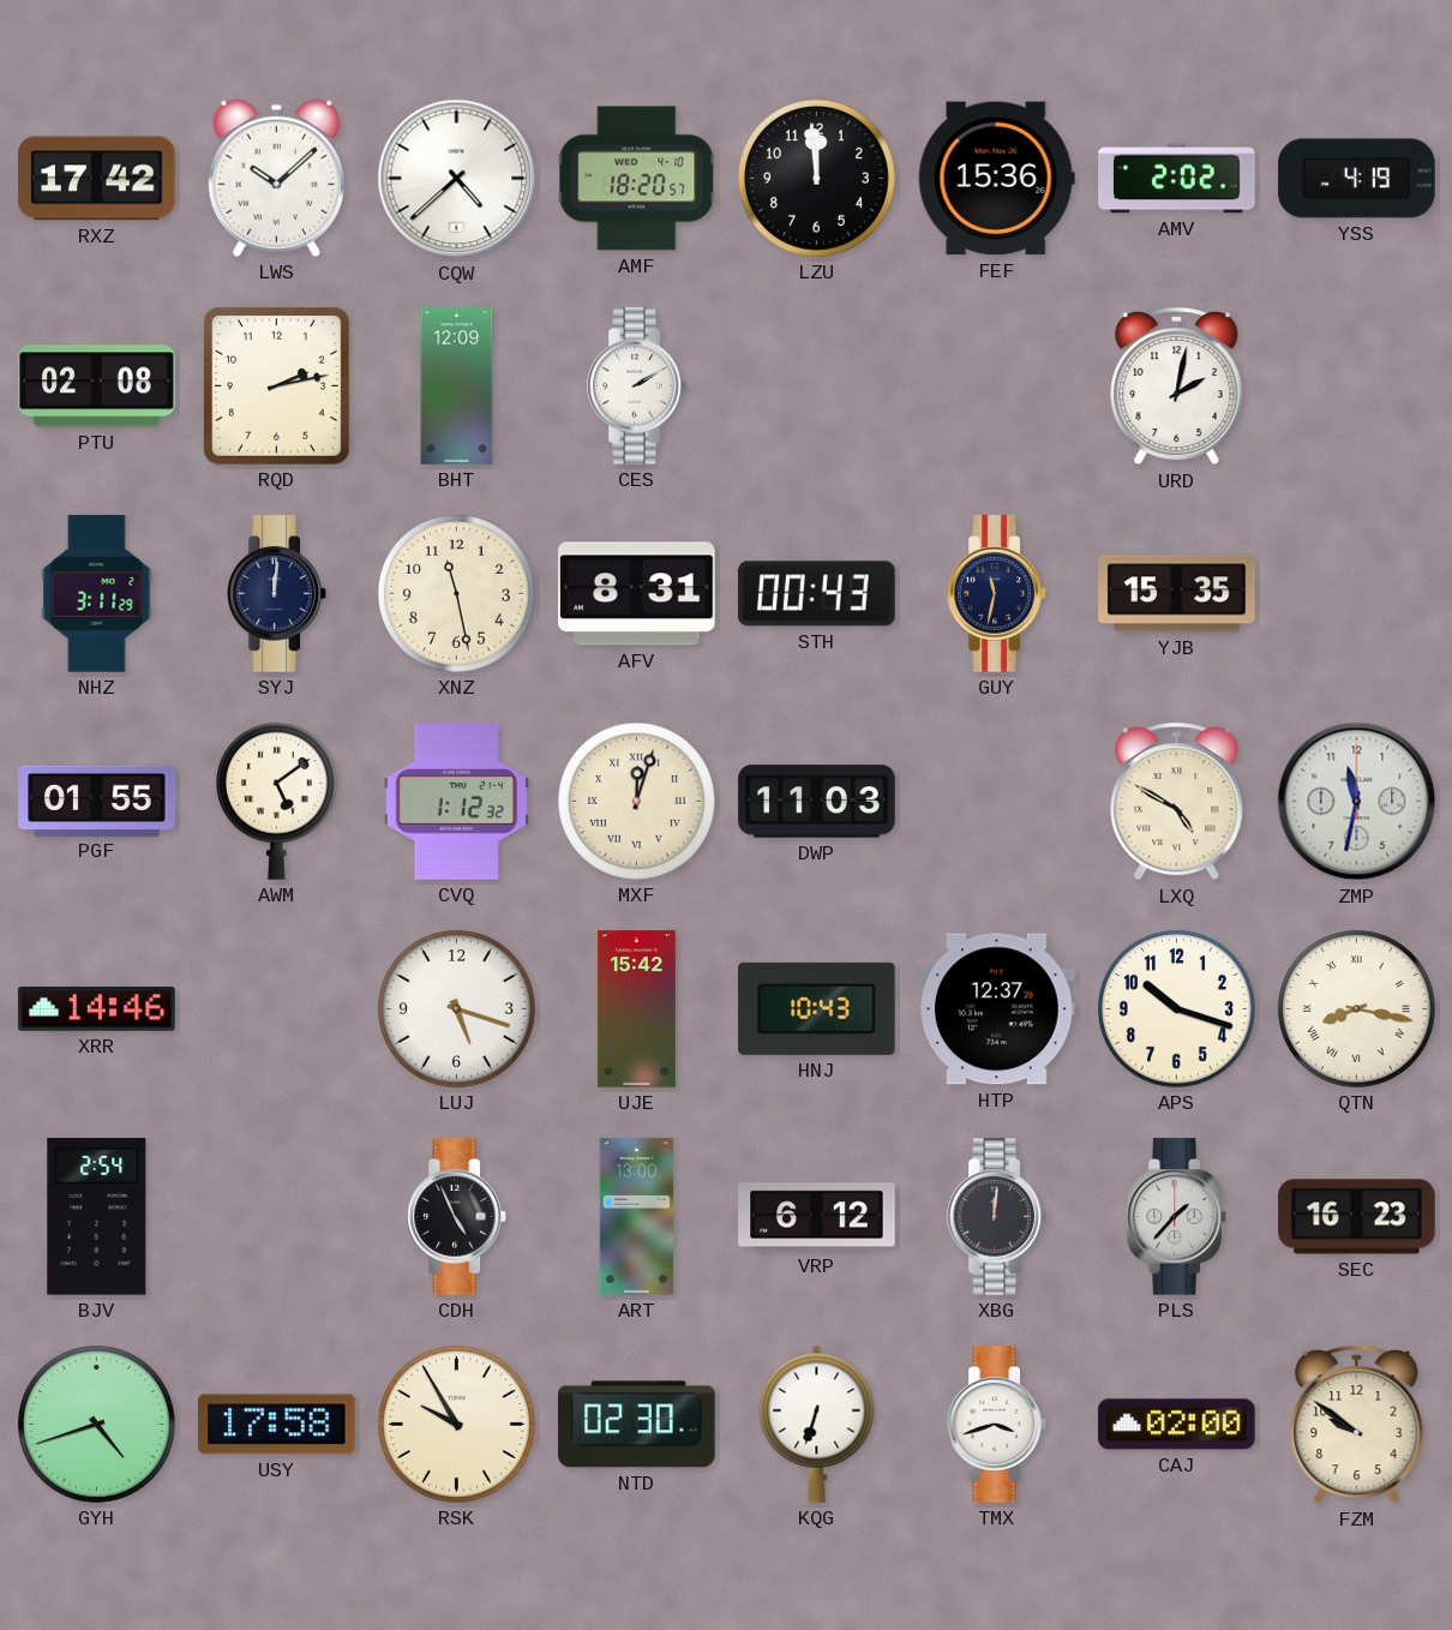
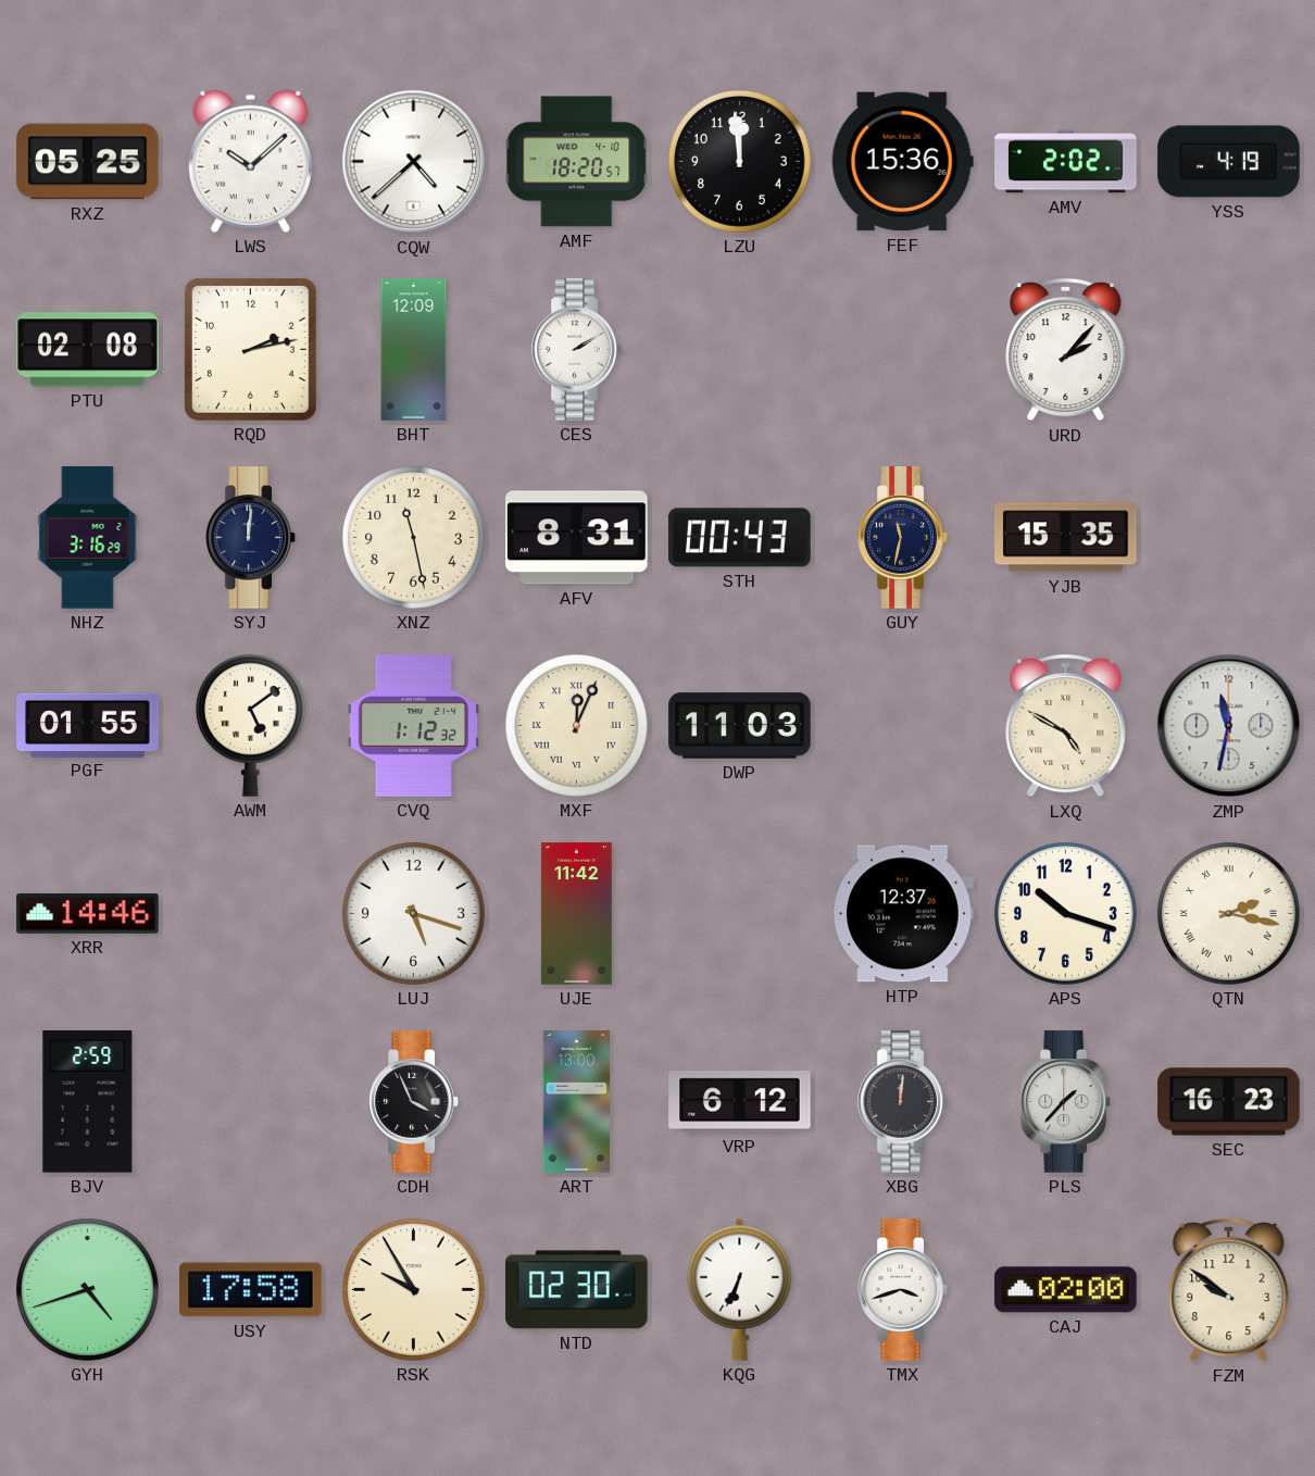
RXZ: 17:42 -> 05:25 (88, 162)
URD: 2:02 -> 2:07 (1066, 350)
NHZ: 3:11 -> 3:16 (88, 538)
MXF: 12:03 -> 12:04 (577, 726)
UJE: 15:42 -> 11:42 (576, 914)
HNJ: 10:43 -> none (817, 1008)
QTN: 8:17 -> 2:17 (1229, 914)
BJV: 2:54 -> 2:59 (88, 1102)
CDH: 4:56 -> 3:56 (414, 1102)
KQG: 6:33 -> 6:34 (740, 1289)
